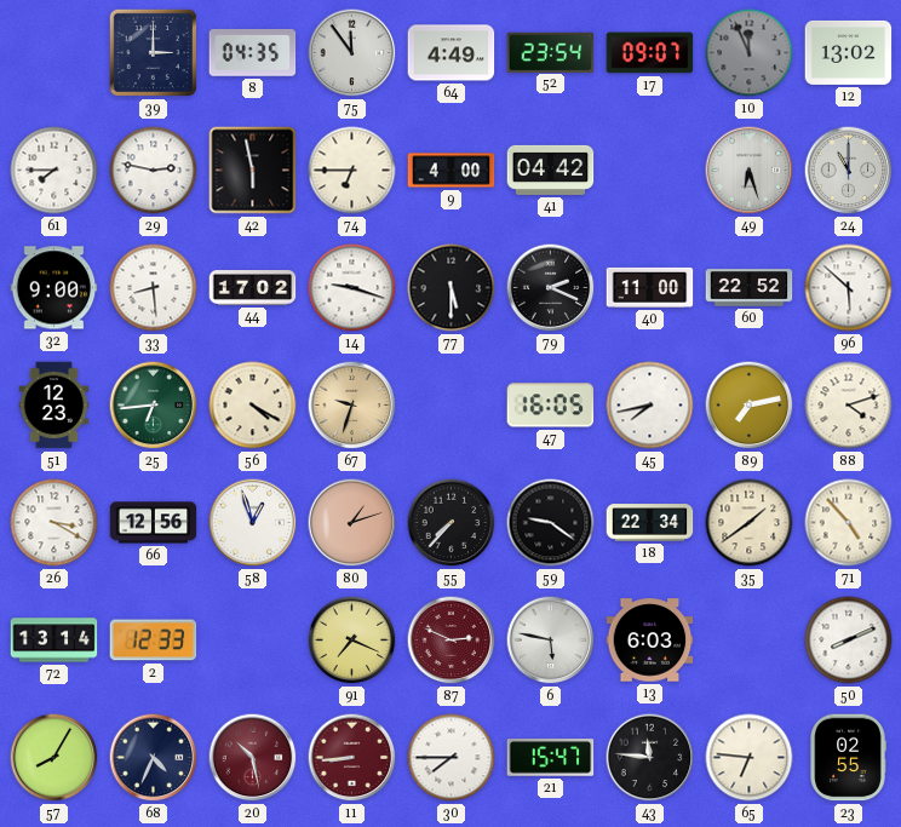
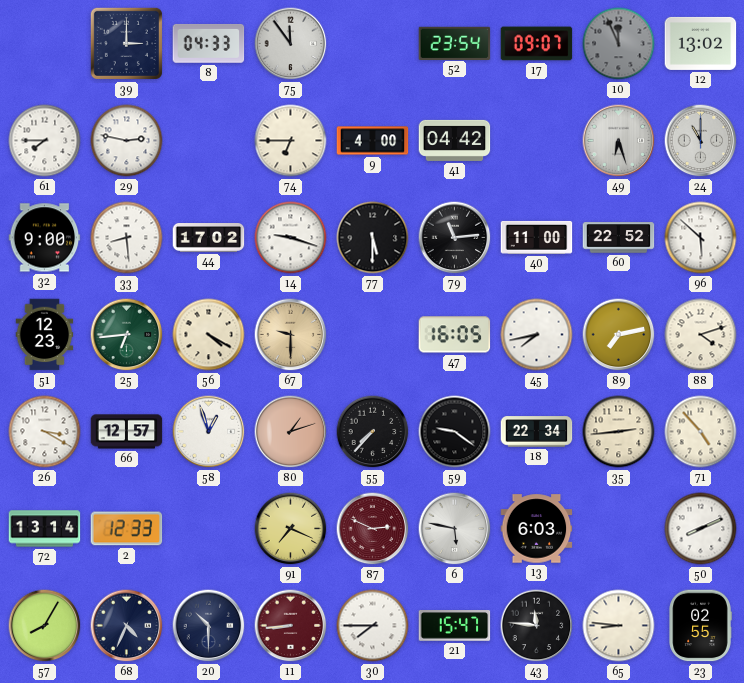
8: 04:35 -> 04:33 (209, 44)
64: 4:49 -> none (452, 53)
42: 5:58 -> none (253, 171)
79: 2:19 -> 11:14 (455, 238)
67: 9:33 -> 9:30 (291, 335)
66: 12:56 -> 12:57 (127, 432)
35: 1:39 -> 2:44 (619, 432)
20: 10:28 -> 10:30 (209, 626)
20 dial: burgundy -> navy (209, 626)
65: 6:46 -> 8:46 (619, 626)
